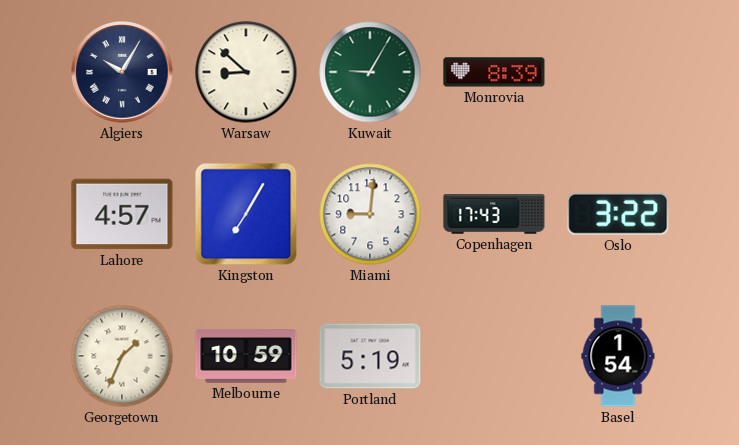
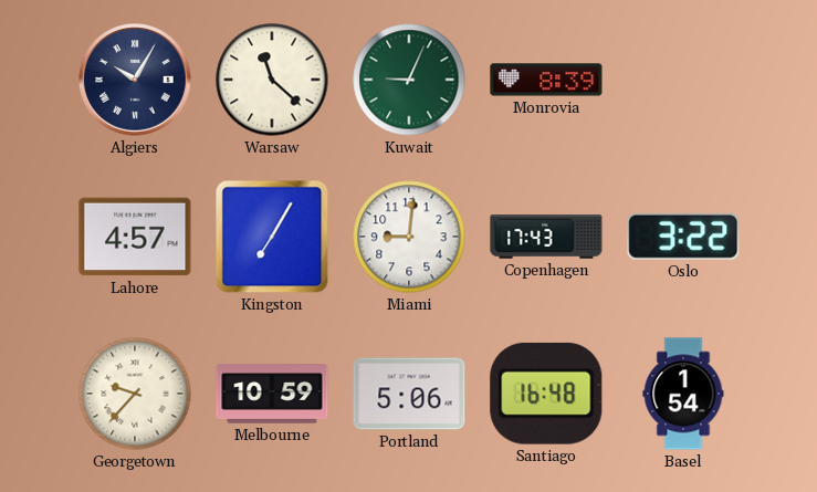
Warsaw: 8:52 -> 11:22 (272, 80)
Kuwait: 9:05 -> 9:04 (409, 80)
Georgetown: 1:34 -> 9:37 (135, 394)
Portland: 5:19 -> 5:06 (409, 394)
Santiago: none -> 16:48 (546, 394)
